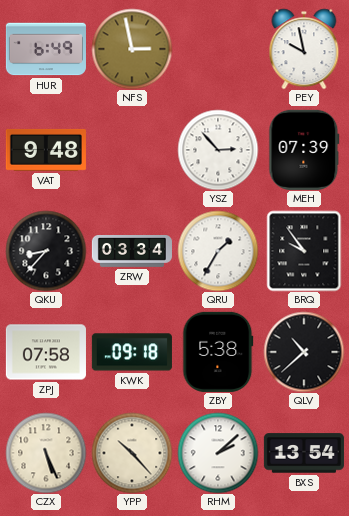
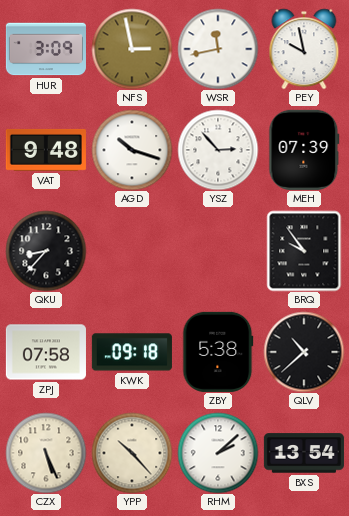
HUR: 6:49 -> 3:09 (46, 49)
WSR: none -> 11:43 (218, 49)
AGD: none -> 10:18 (132, 150)
ZRW: 03:34 -> none (132, 252)
QRU: 1:35 -> none (218, 251)
